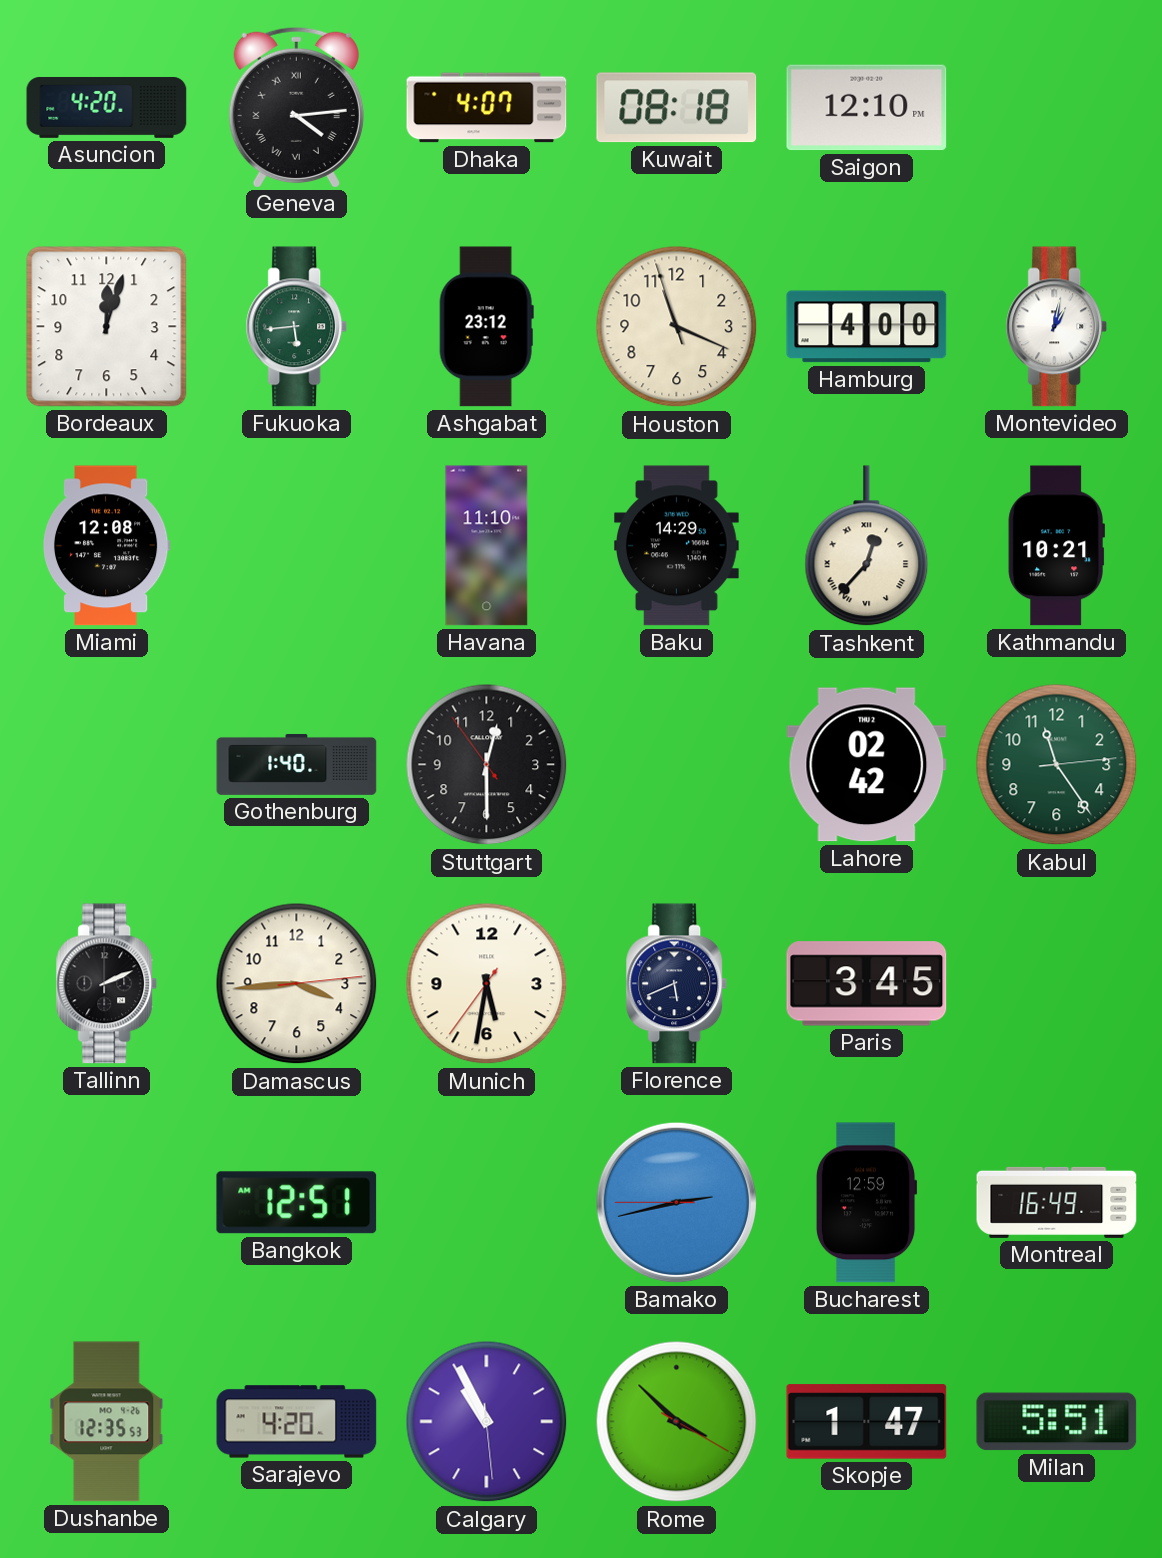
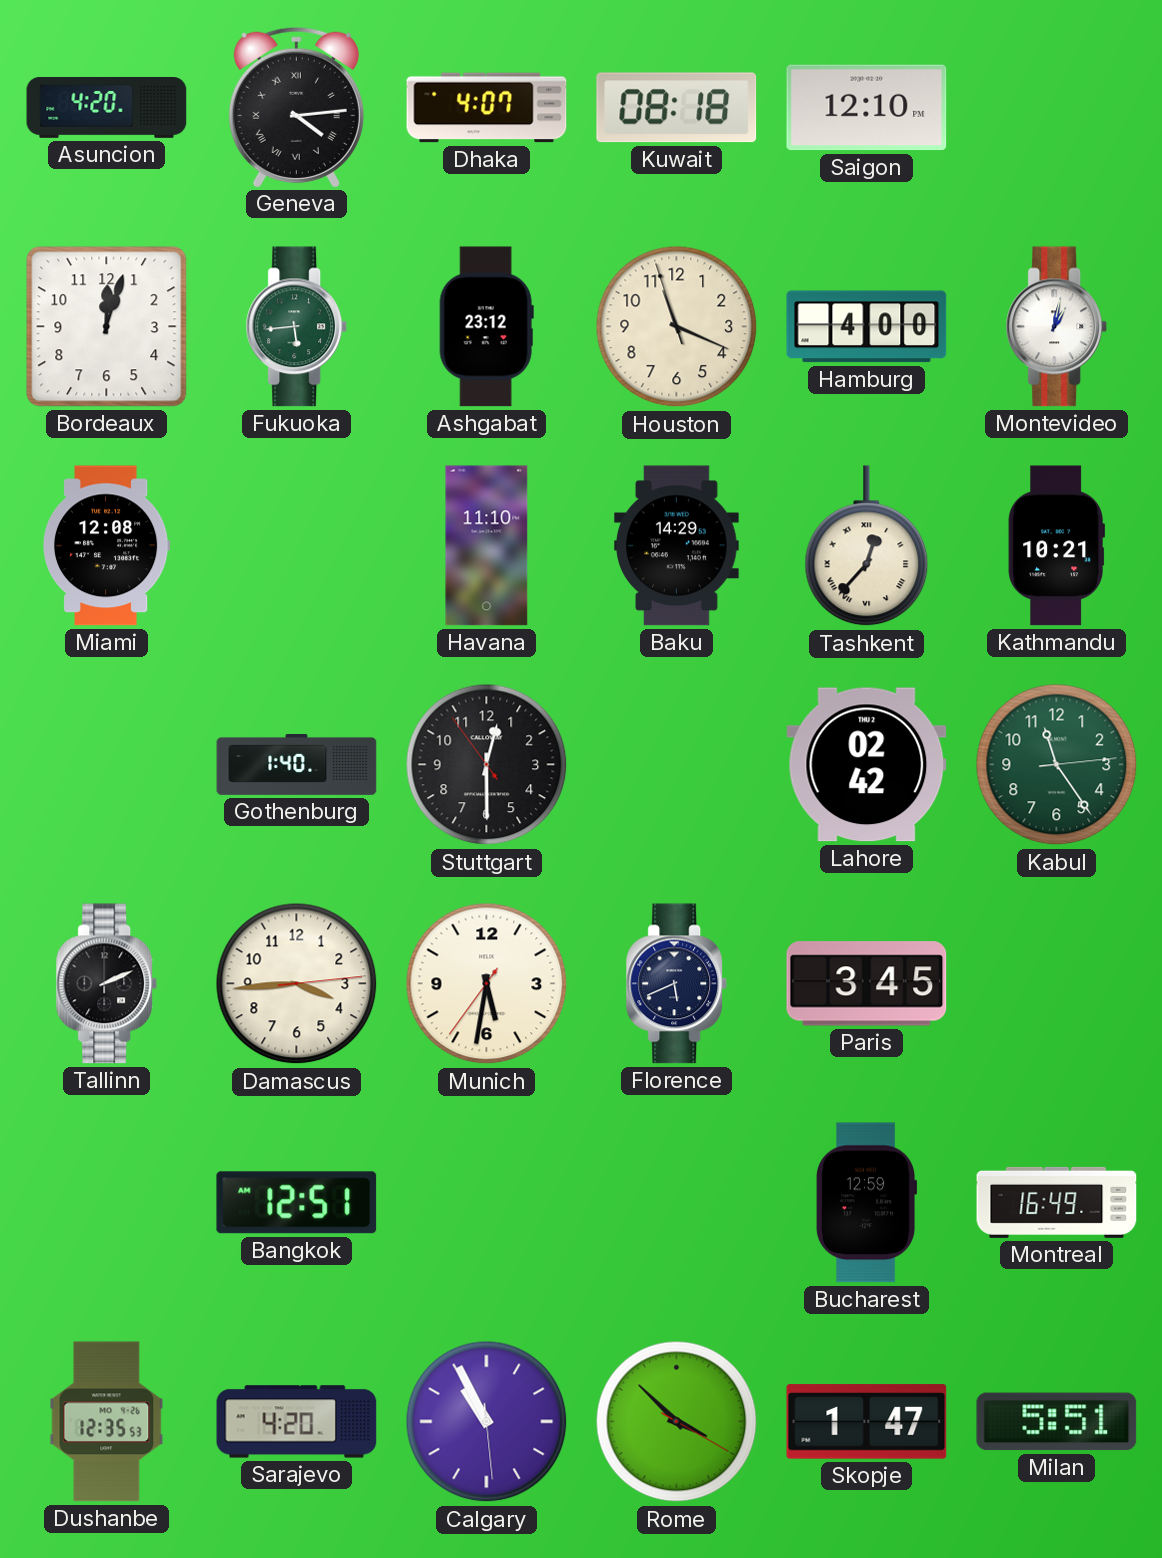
Bamako: 2:42 -> none (676, 1202)
